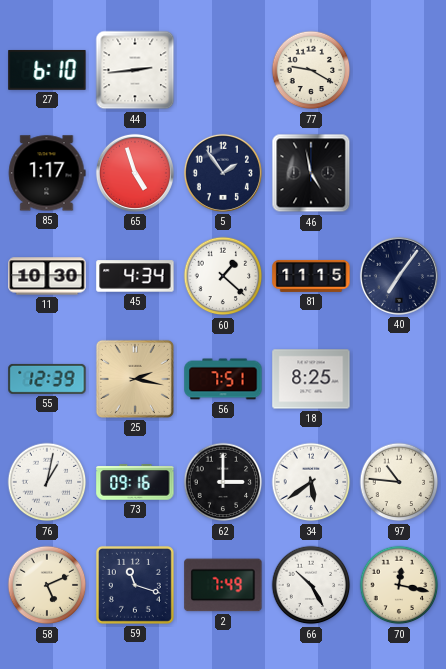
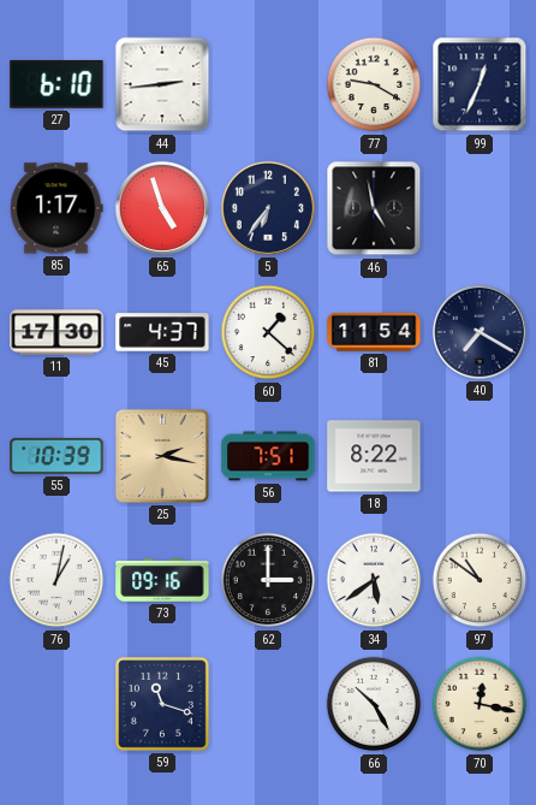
99: none -> 12:34 (480, 84)
5: 1:54 -> 6:36 (268, 208)
11: 10:30 -> 17:30 (56, 332)
45: 4:34 -> 4:37 (162, 332)
81: 11:15 -> 11:54 (374, 332)
40: 7:06 -> 7:20 (480, 332)
55: 12:39 -> 10:39 (56, 456)
18: 8:25 -> 8:22 (374, 456)
97: 10:46 -> 10:51 (480, 580)
58: 5:11 -> none (47, 585)
2: 7:49 -> none (223, 585)
